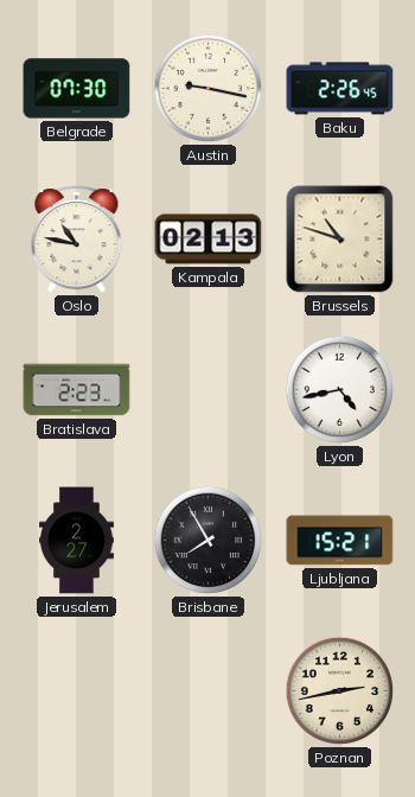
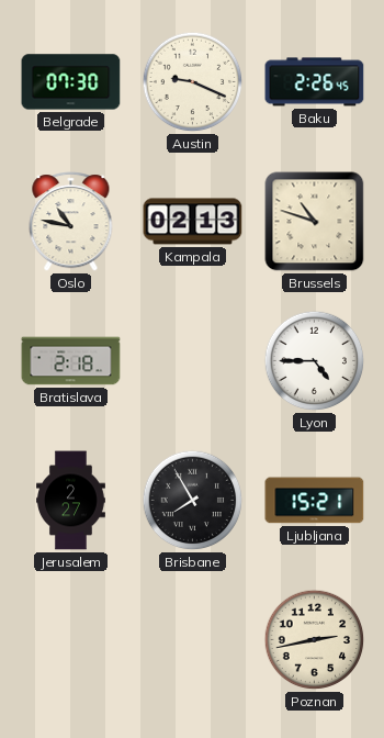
Austin: 9:17 -> 9:19 (193, 82)
Bratislava: 2:23 -> 2:18 (71, 361)
Lyon: 4:43 -> 4:45 (315, 361)
